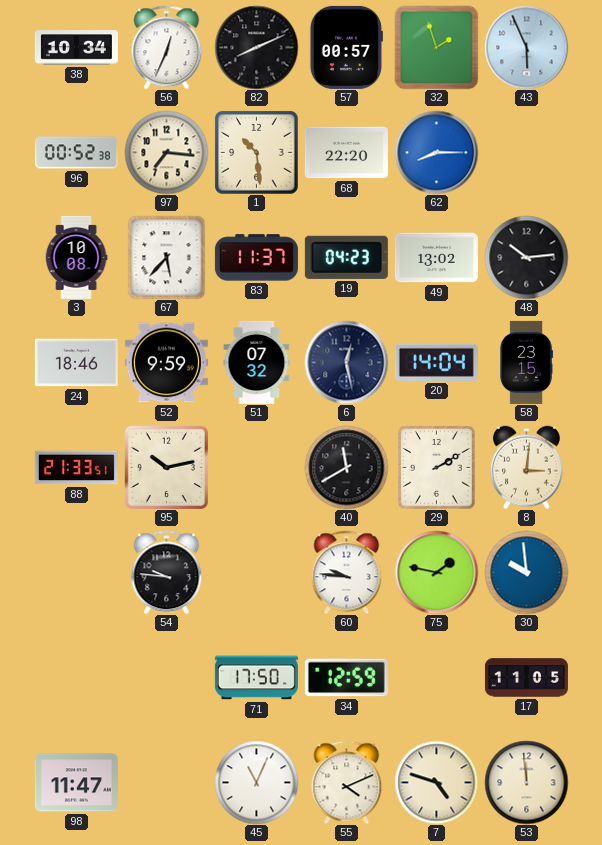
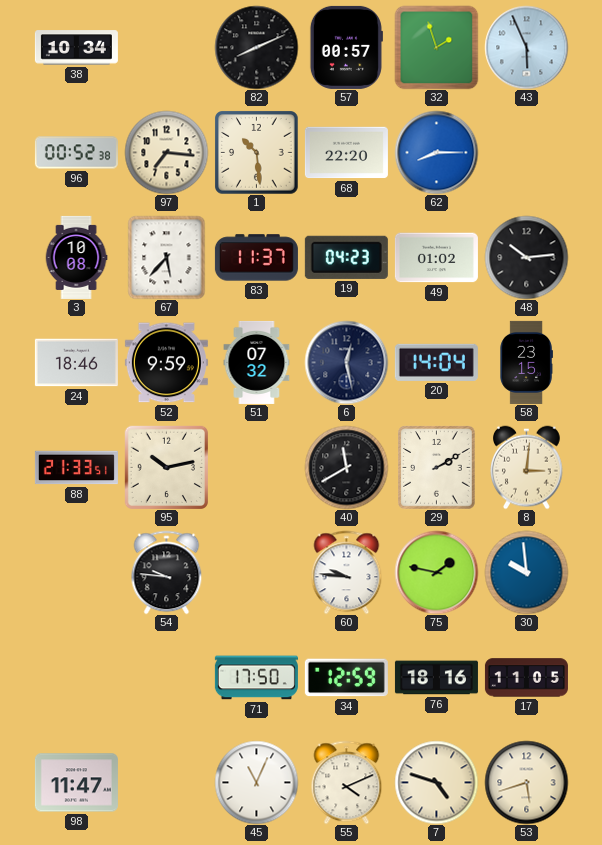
56: 12:34 -> none (167, 47)
49: 13:02 -> 01:02 (436, 258)
76: none -> 18:16 (436, 678)
53: 11:59 -> 5:42 (526, 782)
